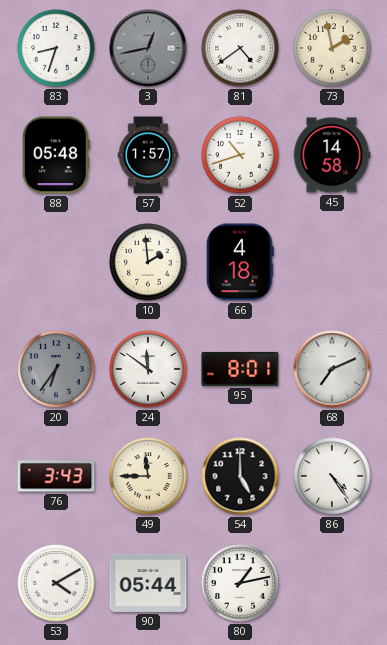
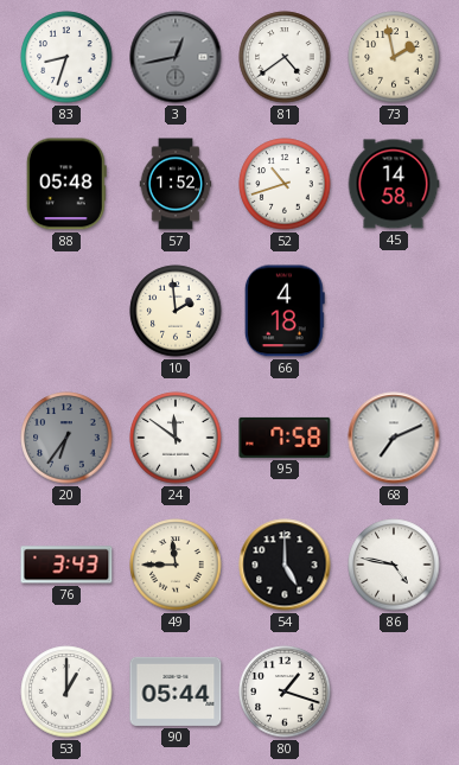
57: 1:57 -> 1:52 (176, 184)
95: 8:01 -> 7:58 (285, 438)
86: 4:24 -> 4:47 (394, 565)
53: 4:10 -> 1:00 (66, 691)
80: 1:13 -> 1:18 (285, 691)
